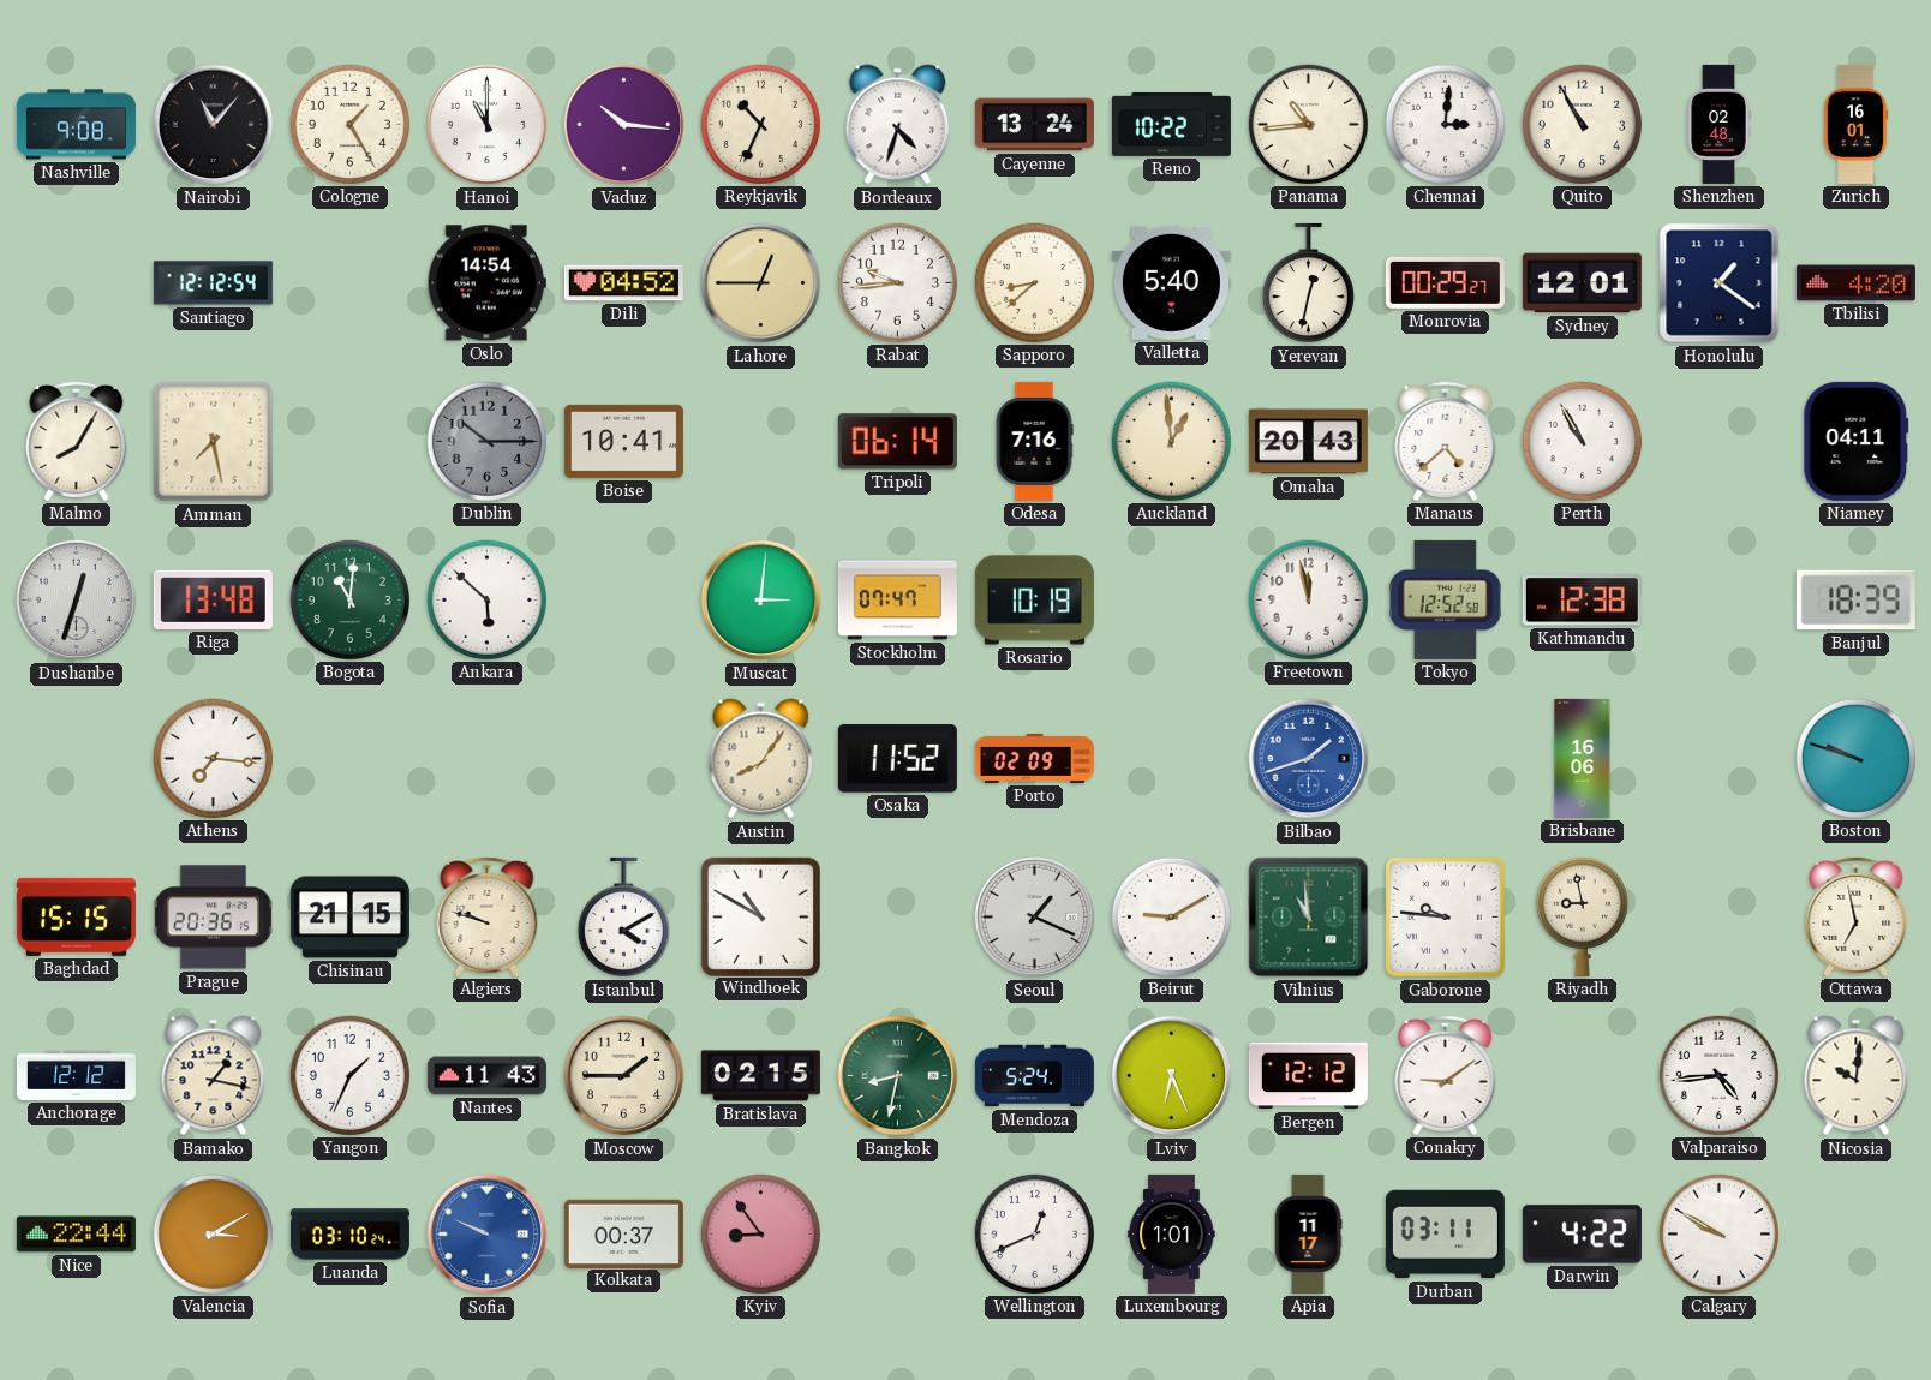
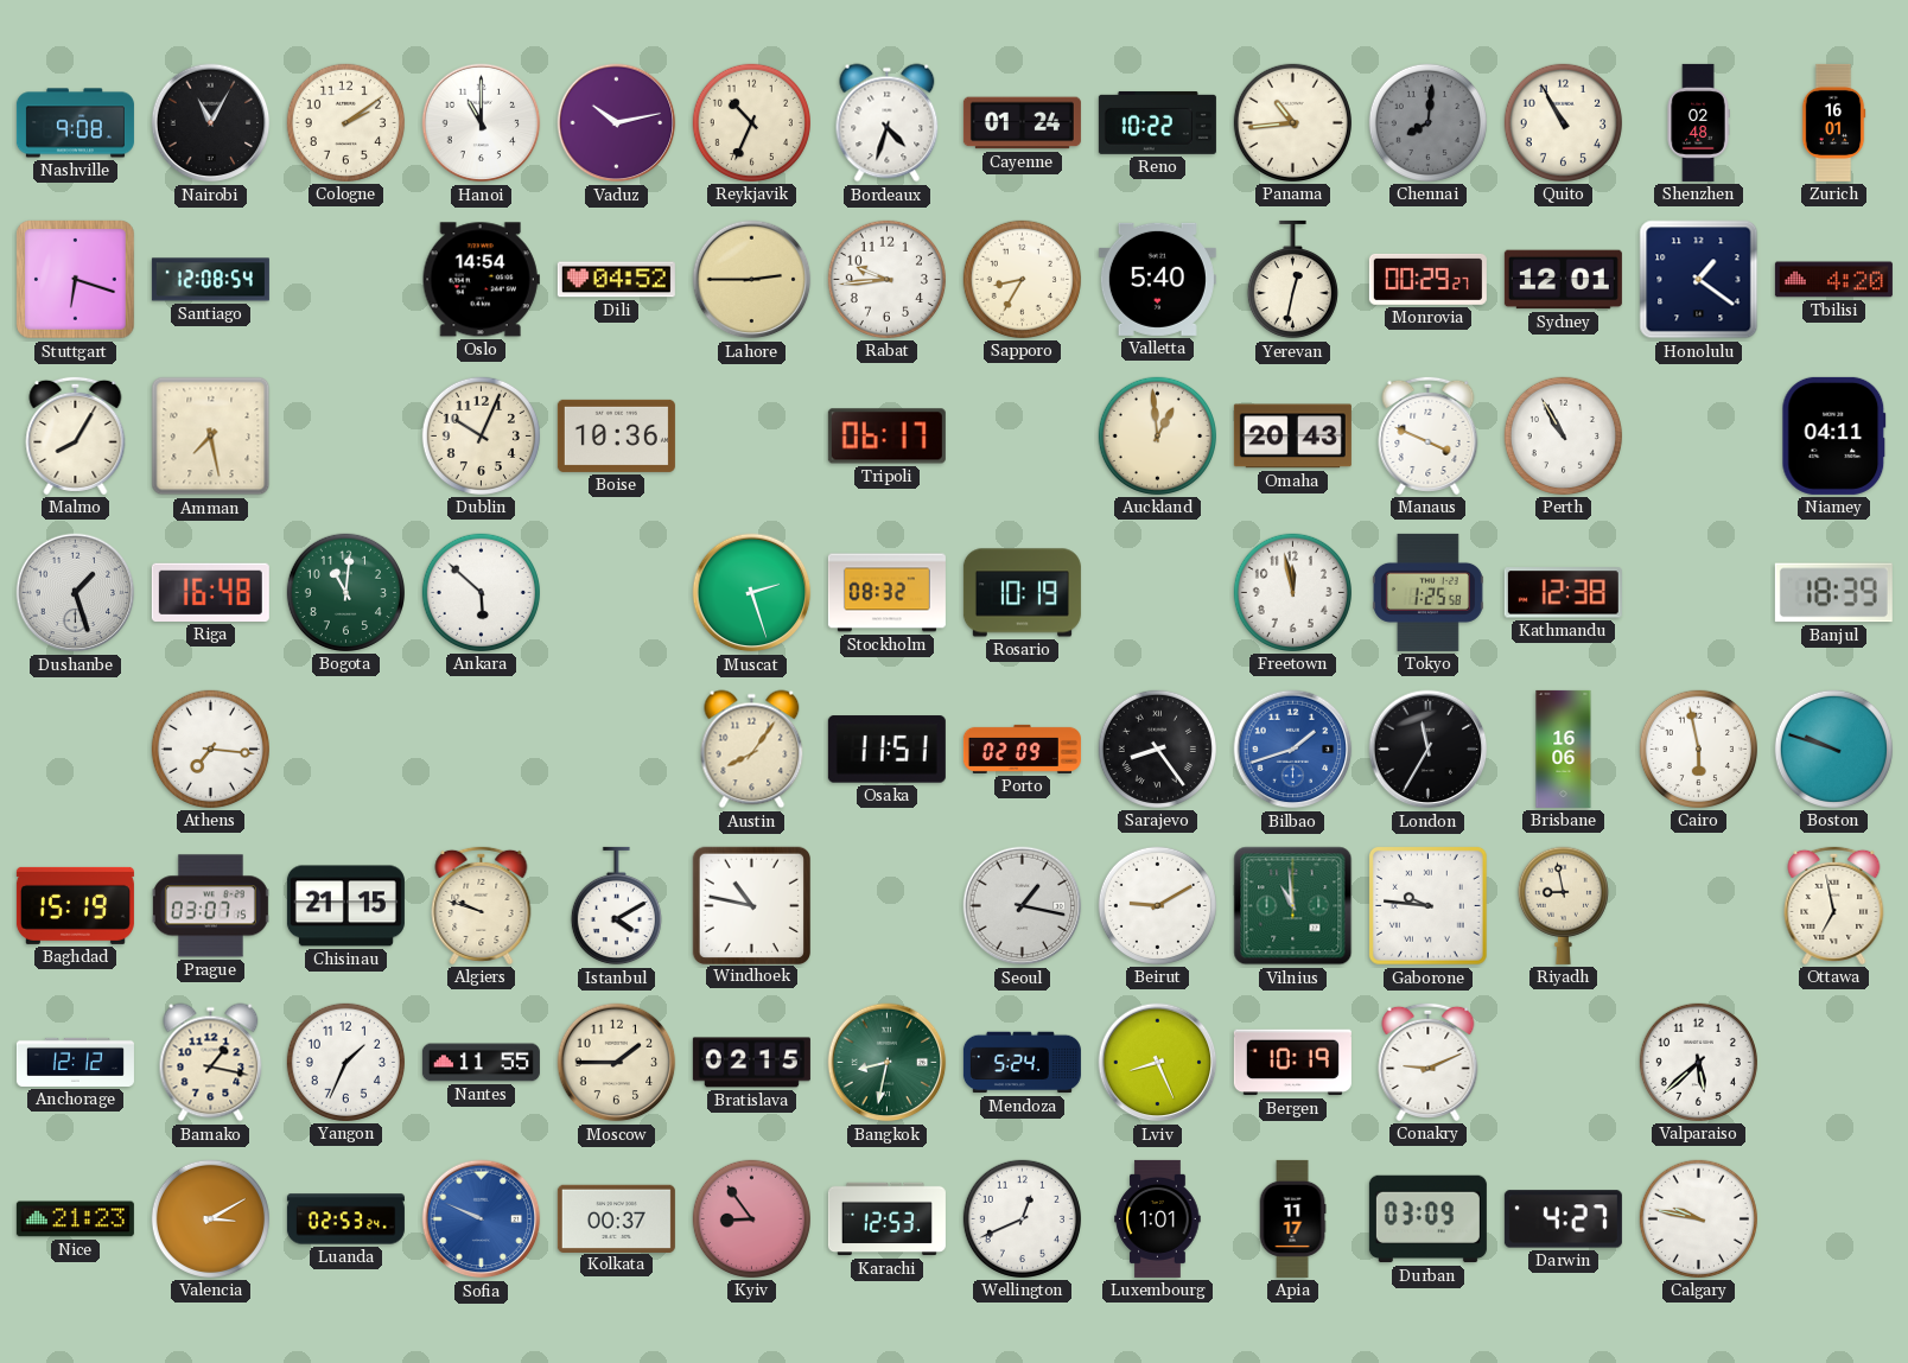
Nairobi: 11:07 -> 11:05 (211, 123)
Cologne: 1:25 -> 2:09 (345, 122)
Vaduz: 10:16 -> 10:13 (617, 123)
Cayenne: 13:24 -> 01:24 (1022, 123)
Chennai: 3:01 -> 8:01 (1427, 122)
Chennai dial: white -> grey (1427, 122)
Stuttgart: none -> 6:18 (76, 280)
Santiago: 12:12 -> 12:08 (210, 280)
Lahore: 12:45 -> 2:45 (752, 280)
Sapporo: 8:38 -> 8:35 (1022, 279)
Dublin: 10:15 -> 10:04 (481, 435)
Dublin dial: grey -> cream (481, 435)
Boise: 10:41 -> 10:36 (616, 435)
Tripoli: 06:14 -> 06:17 (886, 437)
Odesa: 7:16 -> none (1034, 441)
Manaus: 4:38 -> 3:49 (1429, 435)
Dushanbe: 12:33 -> 1:27 (76, 593)
Riga: 13:48 -> 16:48 (210, 592)
Muscat: 3:01 -> 2:27 (752, 593)
Stockholm: 07:47 -> 08:32 (886, 593)
Tokyo: 12:52 -> 1:25 (1427, 592)
Osaka: 11:52 -> 11:51 (886, 750)
Sarajevo: none -> 8:24 (1157, 749)
London: none -> 11:35 (1429, 750)
Cairo: none -> 5:58 (1698, 749)
Baghdad: 15:15 -> 15:19 (75, 905)
Prague: 20:36 -> 03:07 (210, 906)
Windhoek: 10:50 -> 10:47 (751, 905)
Seoul: 1:19 -> 1:17 (1023, 906)
Nantes: 11:43 -> 11:55 (481, 1063)
Lviv: 6:26 -> 8:26 (1158, 1063)
Bergen: 12:12 -> 10:19 (1292, 1063)
Conakry: 9:09 -> 9:11 (1429, 1062)
Valparaiso: 4:44 -> 5:38 (1698, 1062)
Nicosia: 10:01 -> none (1857, 1076)
Nice: 22:44 -> 21:23 (75, 1219)
Luanda: 03:10 -> 02:53 (345, 1219)
Karachi: none -> 12:53 (886, 1219)
Durban: 03:11 -> 03:09 (1427, 1219)
Darwin: 4:22 -> 4:27 (1563, 1219)
Calgary: 9:50 -> 9:47 (1698, 1218)
